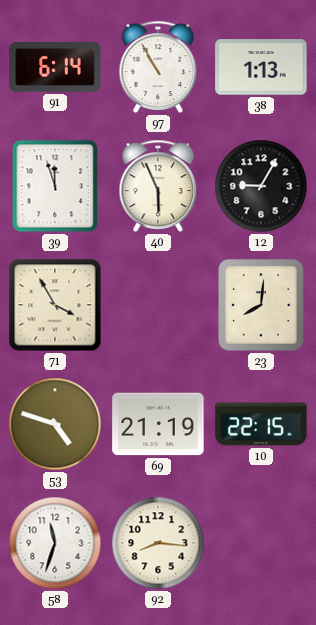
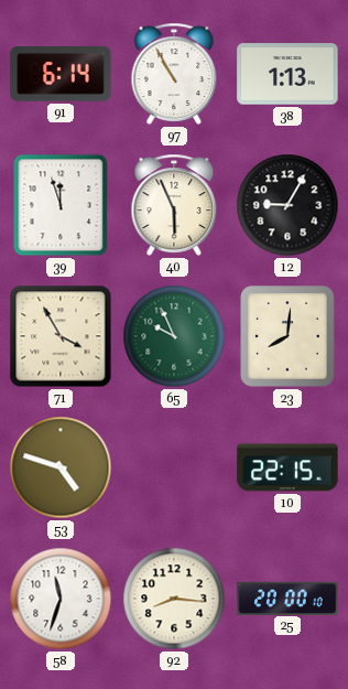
65: none -> 9:56 (174, 336)
69: 21:19 -> none (158, 424)
25: none -> 20:00 (287, 598)
